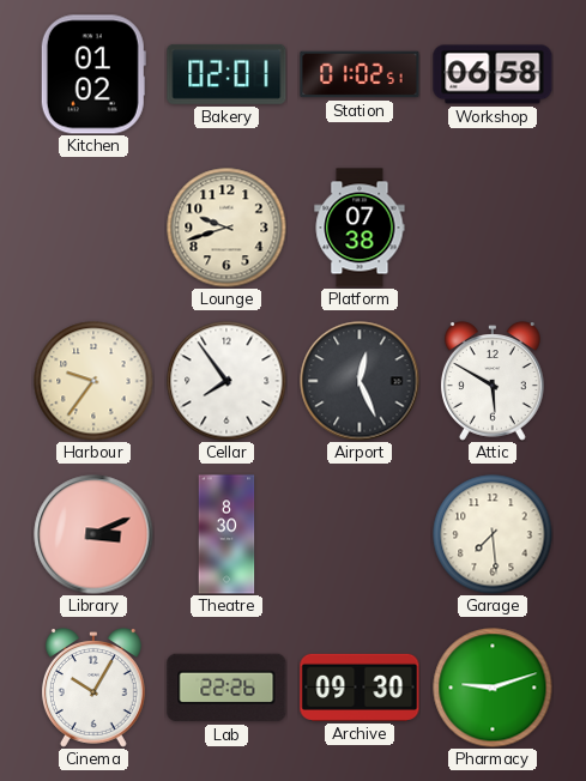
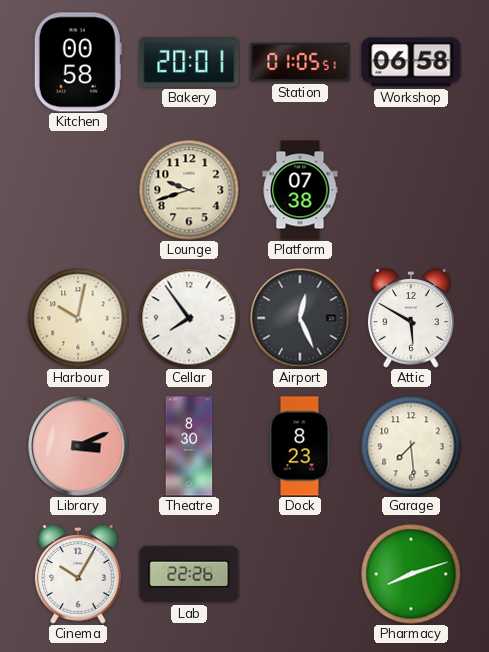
Kitchen: 01:02 -> 00:58 (78, 62)
Bakery: 02:01 -> 20:01 (189, 62)
Station: 01:02 -> 01:05 (300, 62)
Harbour: 9:36 -> 10:02 (78, 318)
Dock: none -> 8:23 (300, 446)
Archive: 09:30 -> none (360, 688)
Pharmacy: 9:12 -> 8:12 (411, 574)
